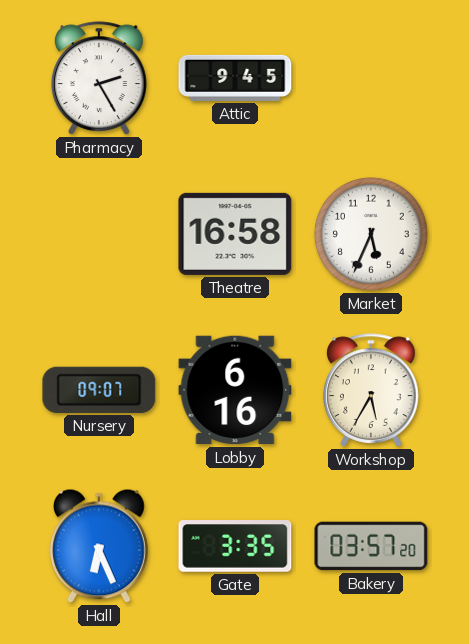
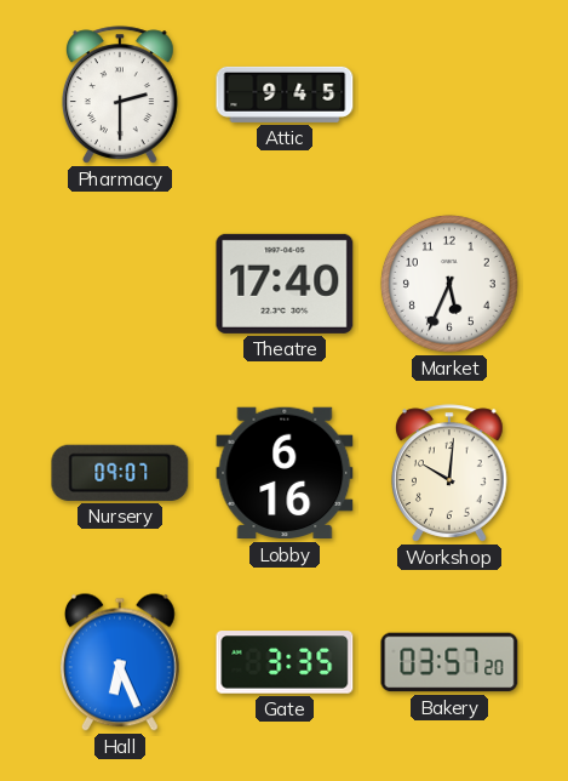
Pharmacy: 2:25 -> 2:30 (120, 95)
Theatre: 16:58 -> 17:40 (285, 284)
Workshop: 5:35 -> 10:01 (449, 473)
